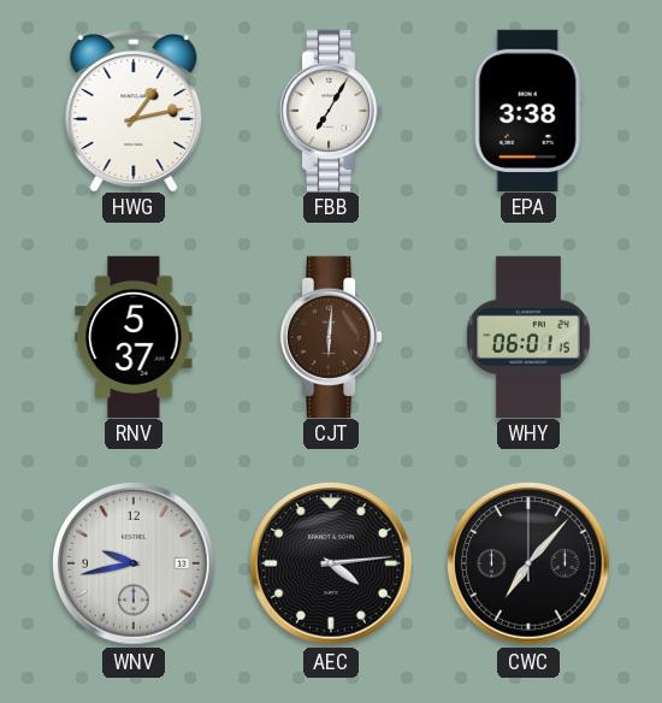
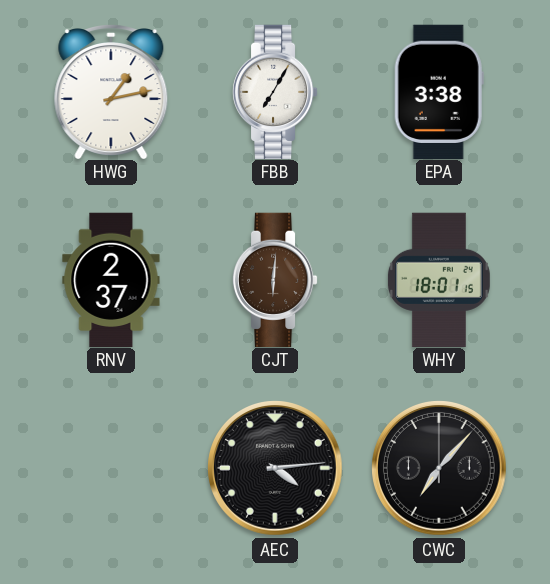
RNV: 5:37 -> 2:37 (111, 279)
WHY: 06:01 -> 18:01 (439, 279)
WNV: 9:43 -> none (134, 563)
